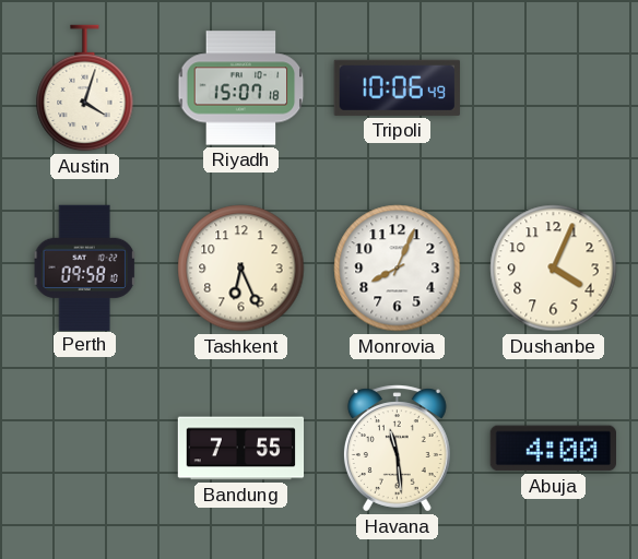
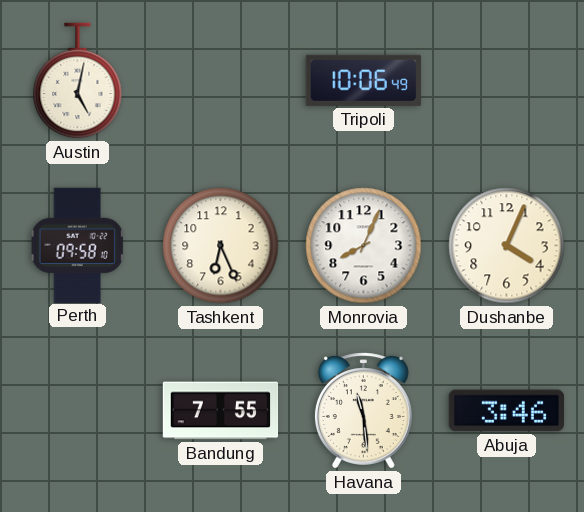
Austin: 4:03 -> 5:02 (78, 81)
Riyadh: 15:07 -> none (241, 88)
Abuja: 4:00 -> 3:46 (506, 411)
